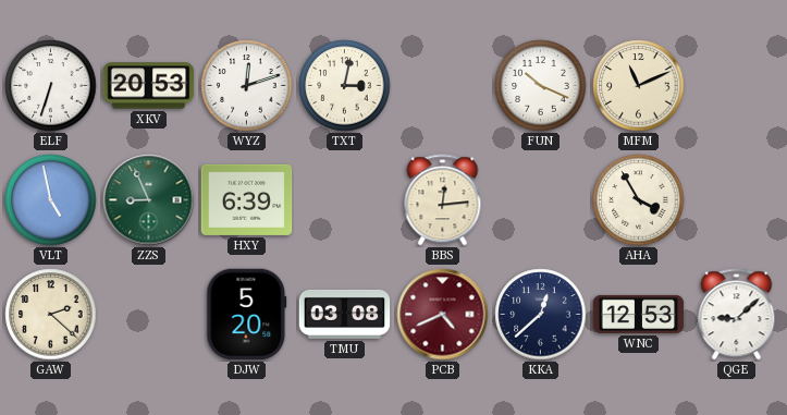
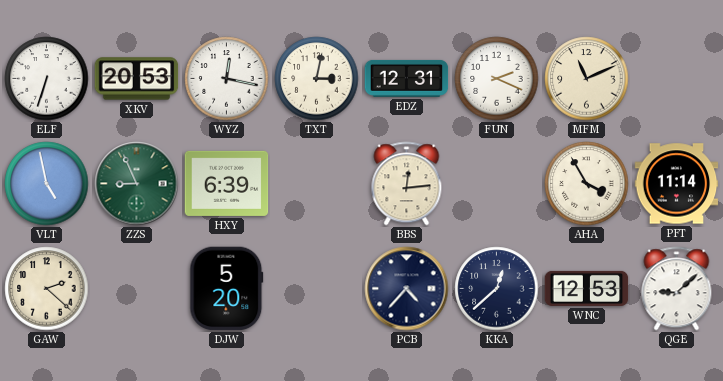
WYZ: 12:12 -> 12:17 (227, 79)
EDZ: none -> 12:31 (407, 78)
FUN: 10:19 -> 2:19 (497, 79)
PFT: none -> 11:14 (677, 184)
TMU: 03:08 -> none (345, 314)
PCB: 4:41 -> 4:37 (407, 289)
PCB dial: burgundy -> navy (407, 289)
